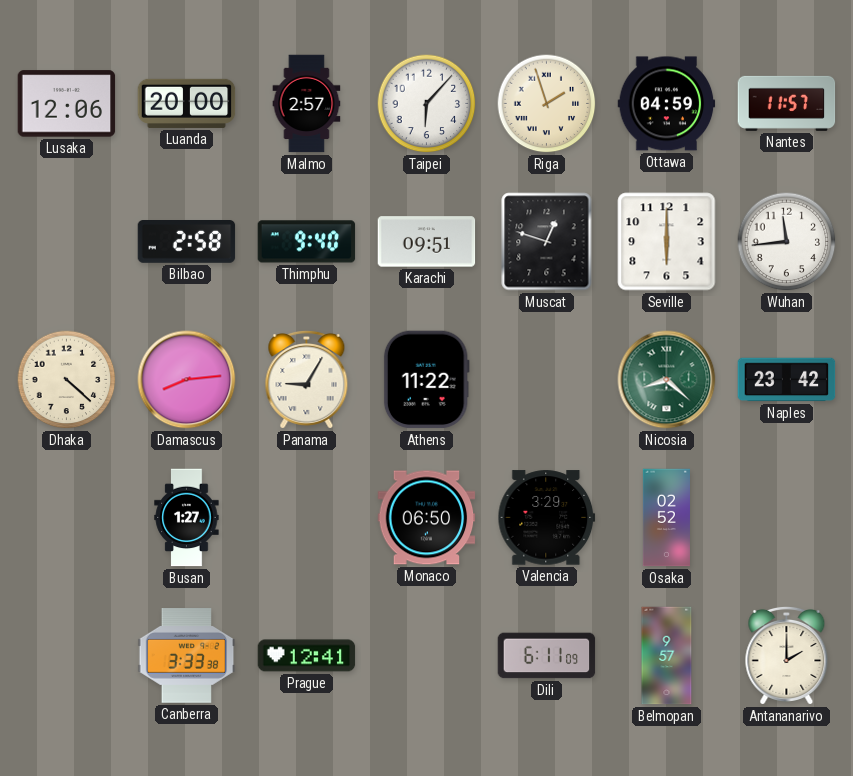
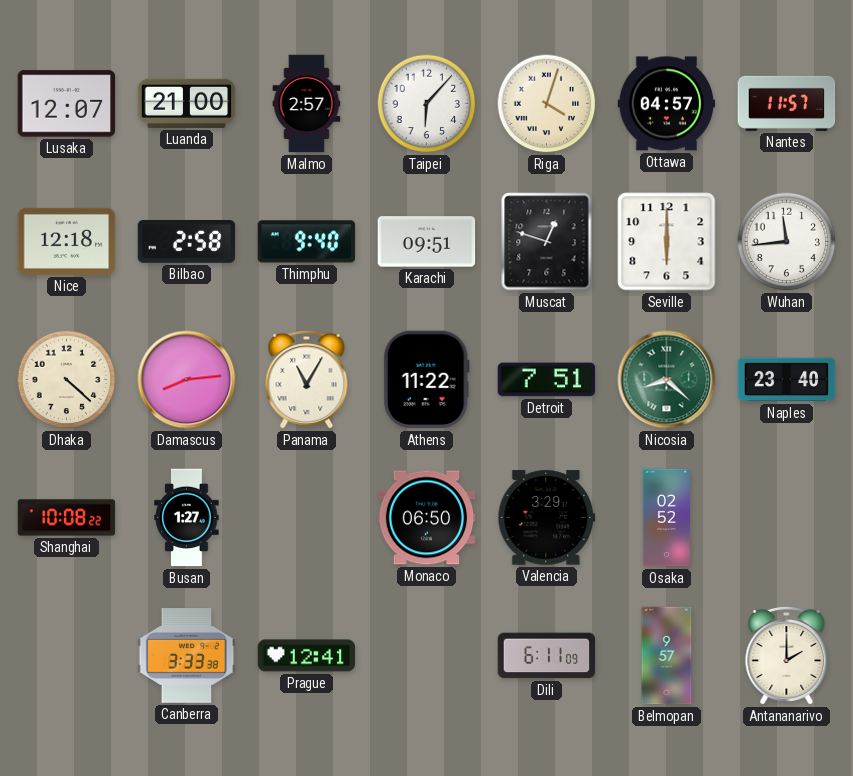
Lusaka: 12:06 -> 12:07 (67, 104)
Luanda: 20:00 -> 21:00 (187, 103)
Riga: 1:57 -> 4:03 (547, 104)
Ottawa: 04:59 -> 04:57 (667, 104)
Nice: none -> 12:18 (67, 241)
Panama: 9:05 -> 11:05 (307, 379)
Detroit: none -> 7:51 (547, 380)
Naples: 23:42 -> 23:40 (787, 380)
Shanghai: none -> 10:08 (67, 518)
